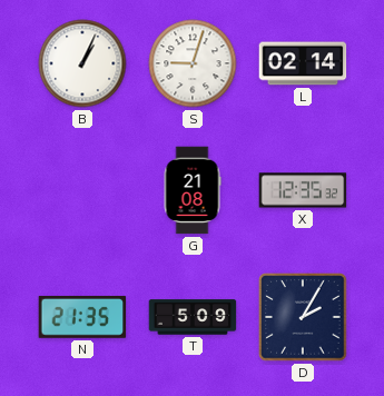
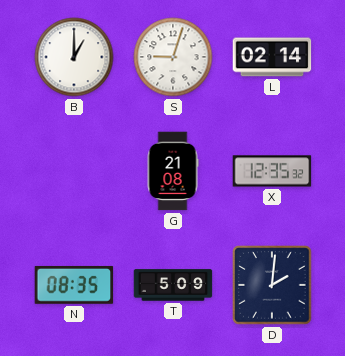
B: 1:04 -> 1:00 (74, 57)
N: 21:35 -> 08:35 (74, 285)
D: 2:05 -> 2:01 (272, 285)
